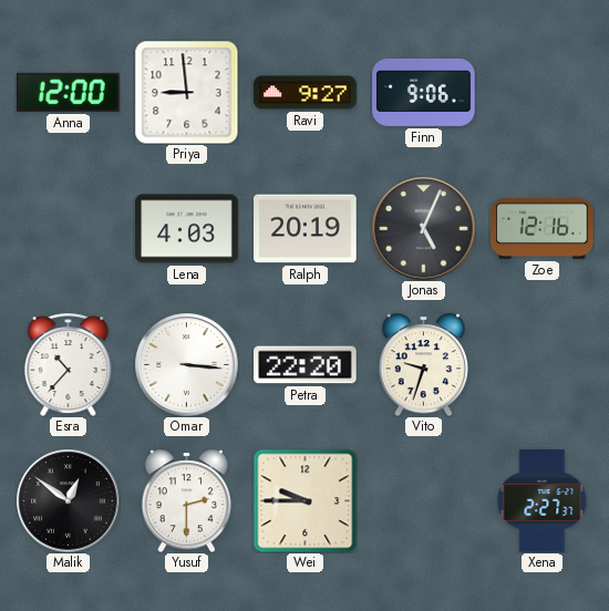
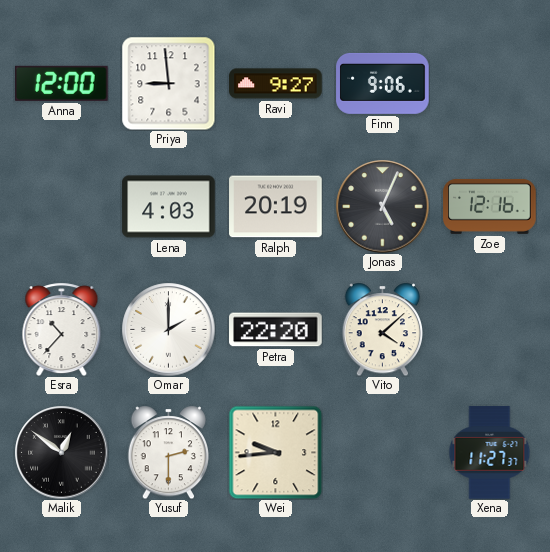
Omar: 3:16 -> 2:00 (168, 329)
Vito: 9:33 -> 4:08 (382, 329)
Wei: 9:45 -> 9:44 (275, 452)
Xena: 2:27 -> 11:27 (490, 453)
